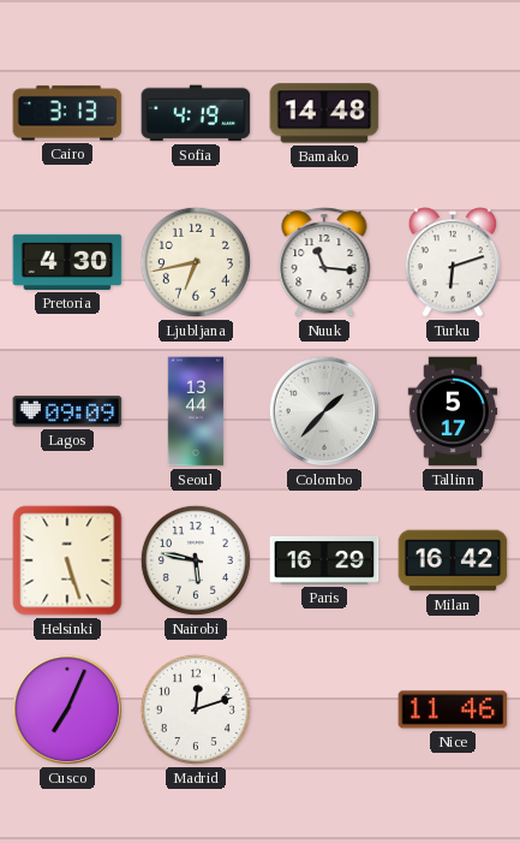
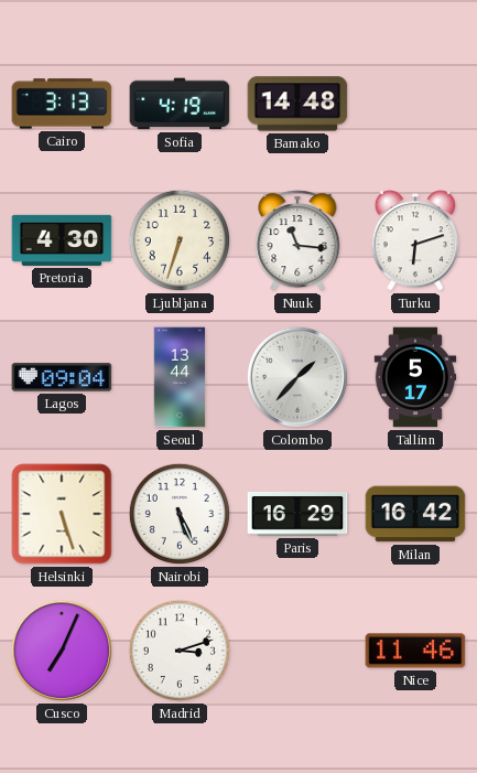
Ljubljana: 6:43 -> 6:33 (180, 240)
Lagos: 09:09 -> 09:04 (62, 377)
Nairobi: 5:47 -> 5:26 (180, 514)
Madrid: 12:12 -> 3:12 (180, 651)
